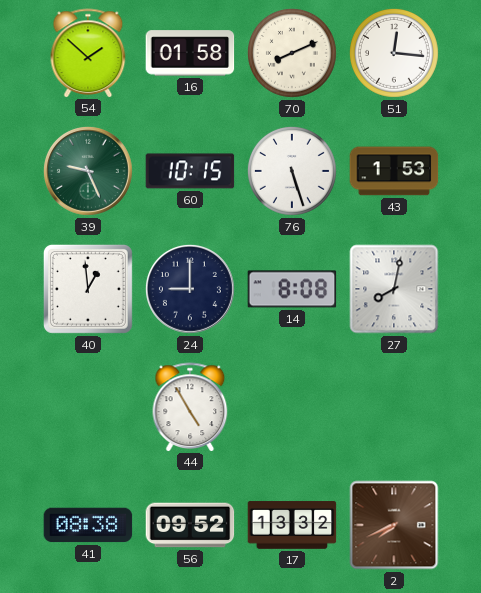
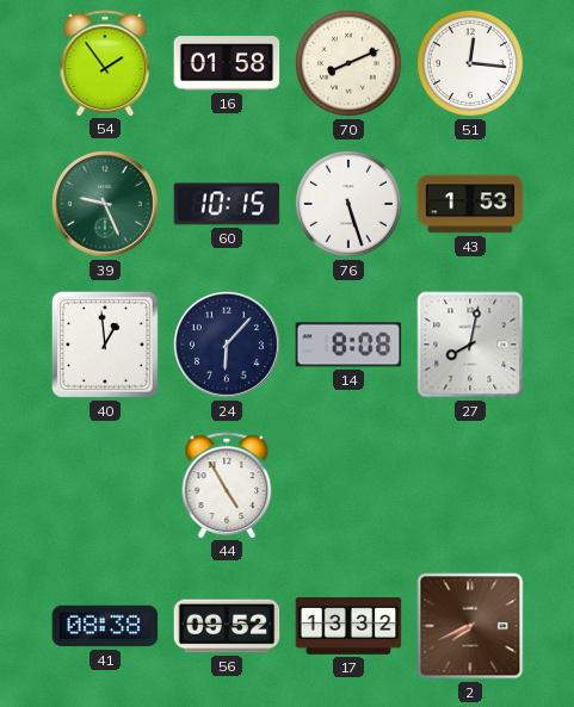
54: 1:52 -> 1:54 (105, 63)
24: 9:00 -> 6:07 (227, 345)
